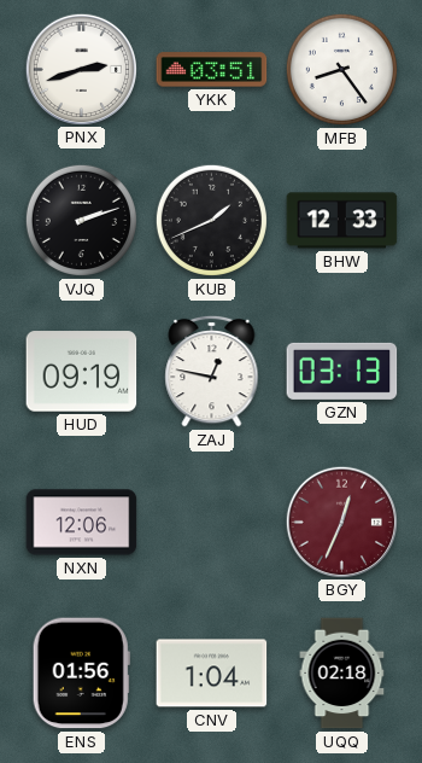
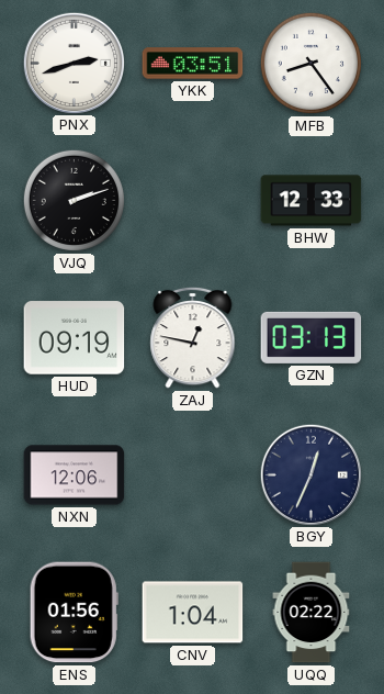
KUB: 1:41 -> none (211, 220)
BGY dial: burgundy -> navy (310, 474)
UQQ: 02:18 -> 02:22 (312, 613)
